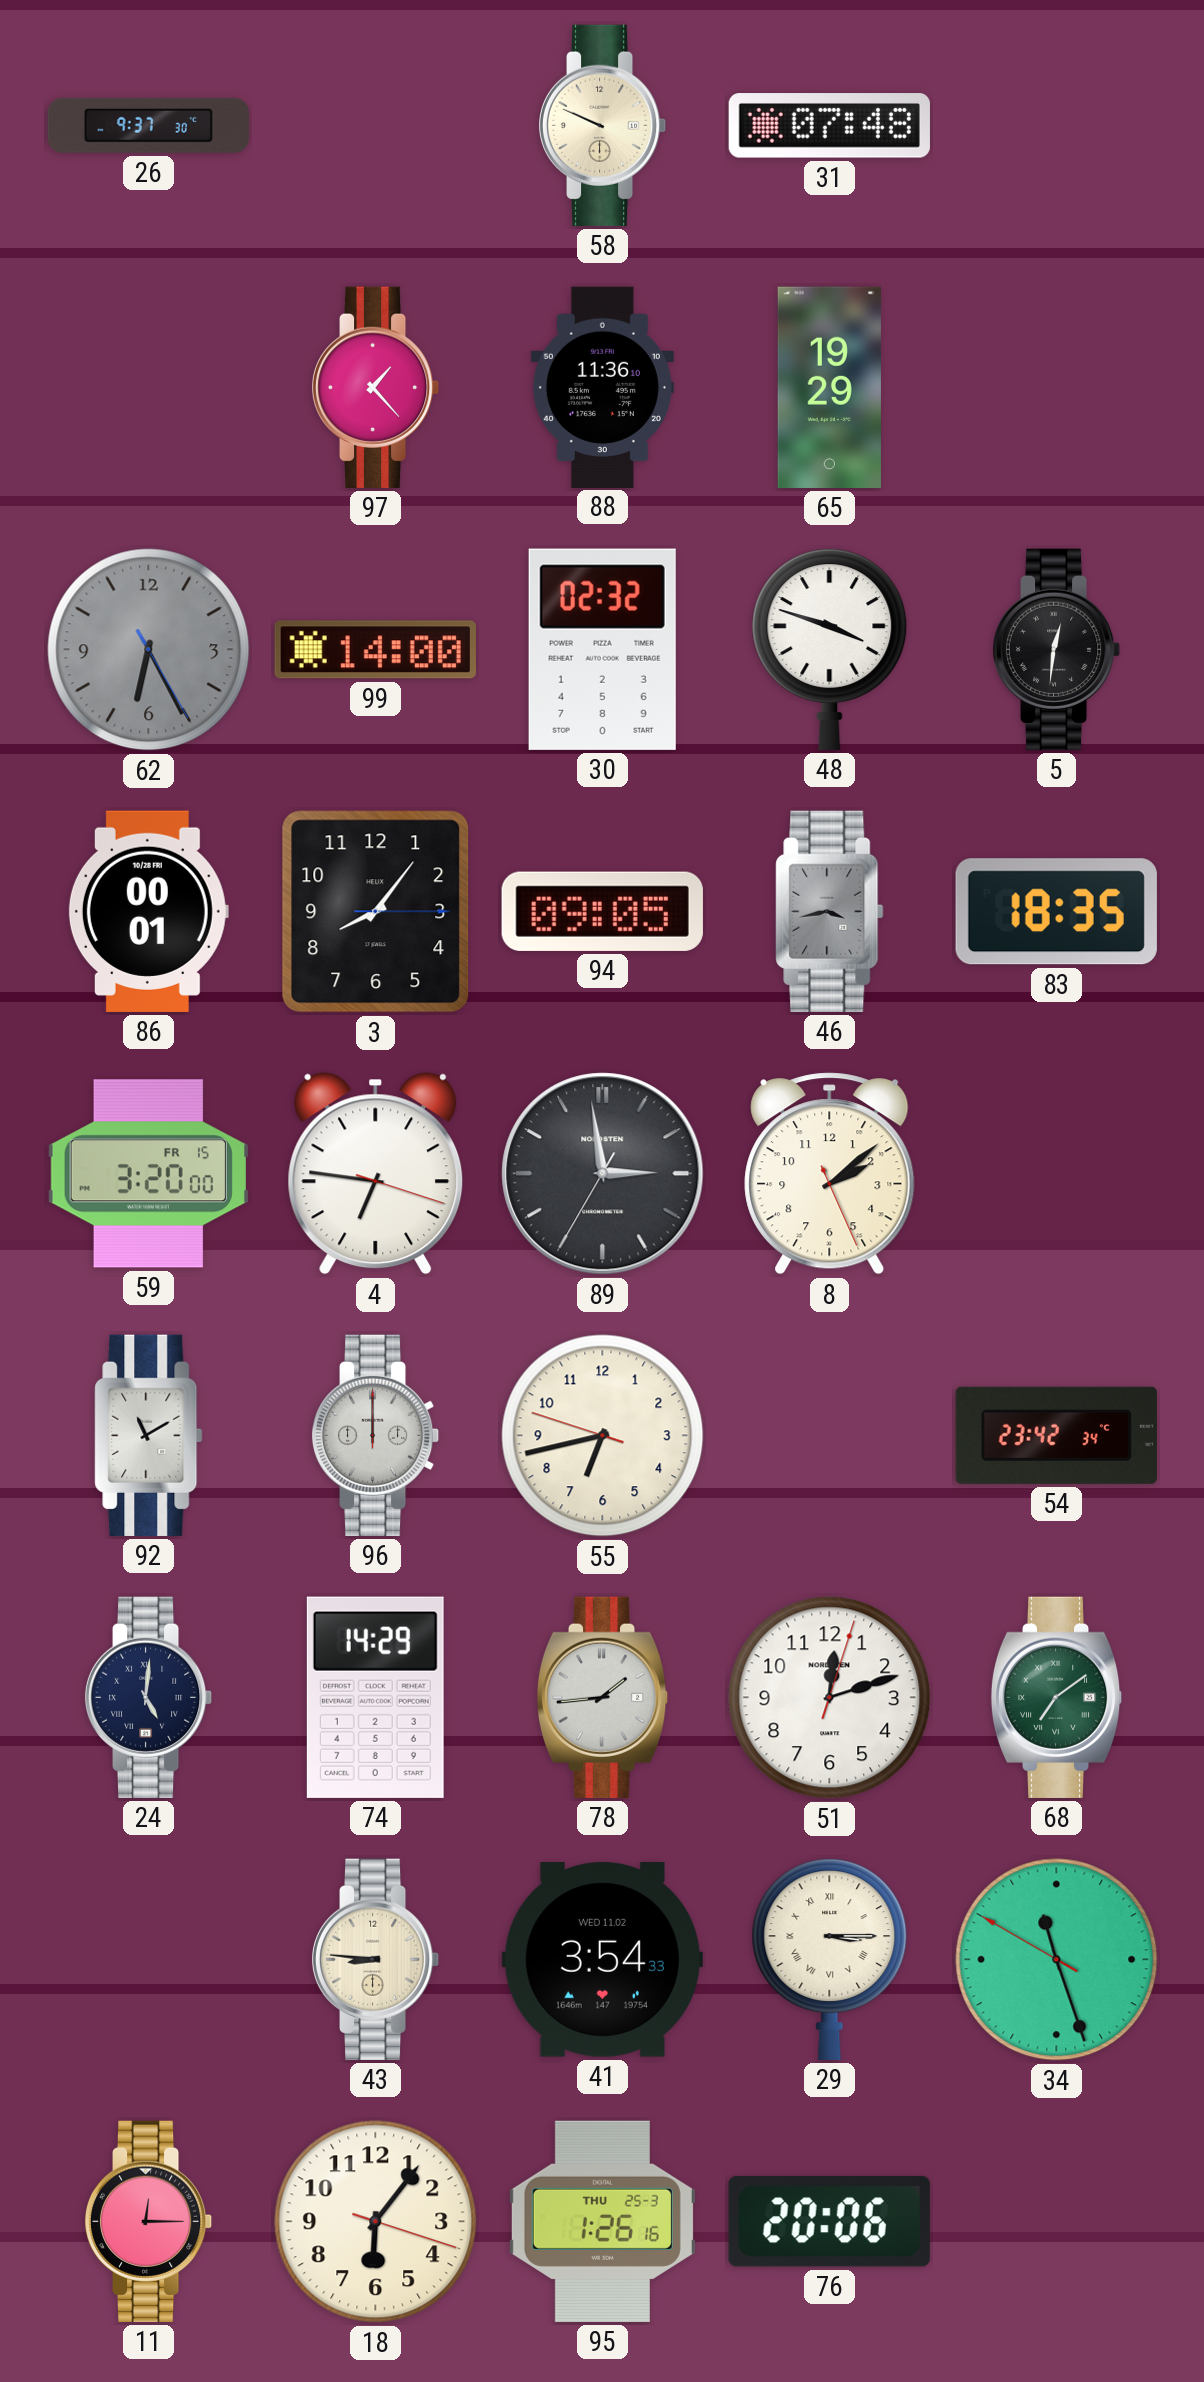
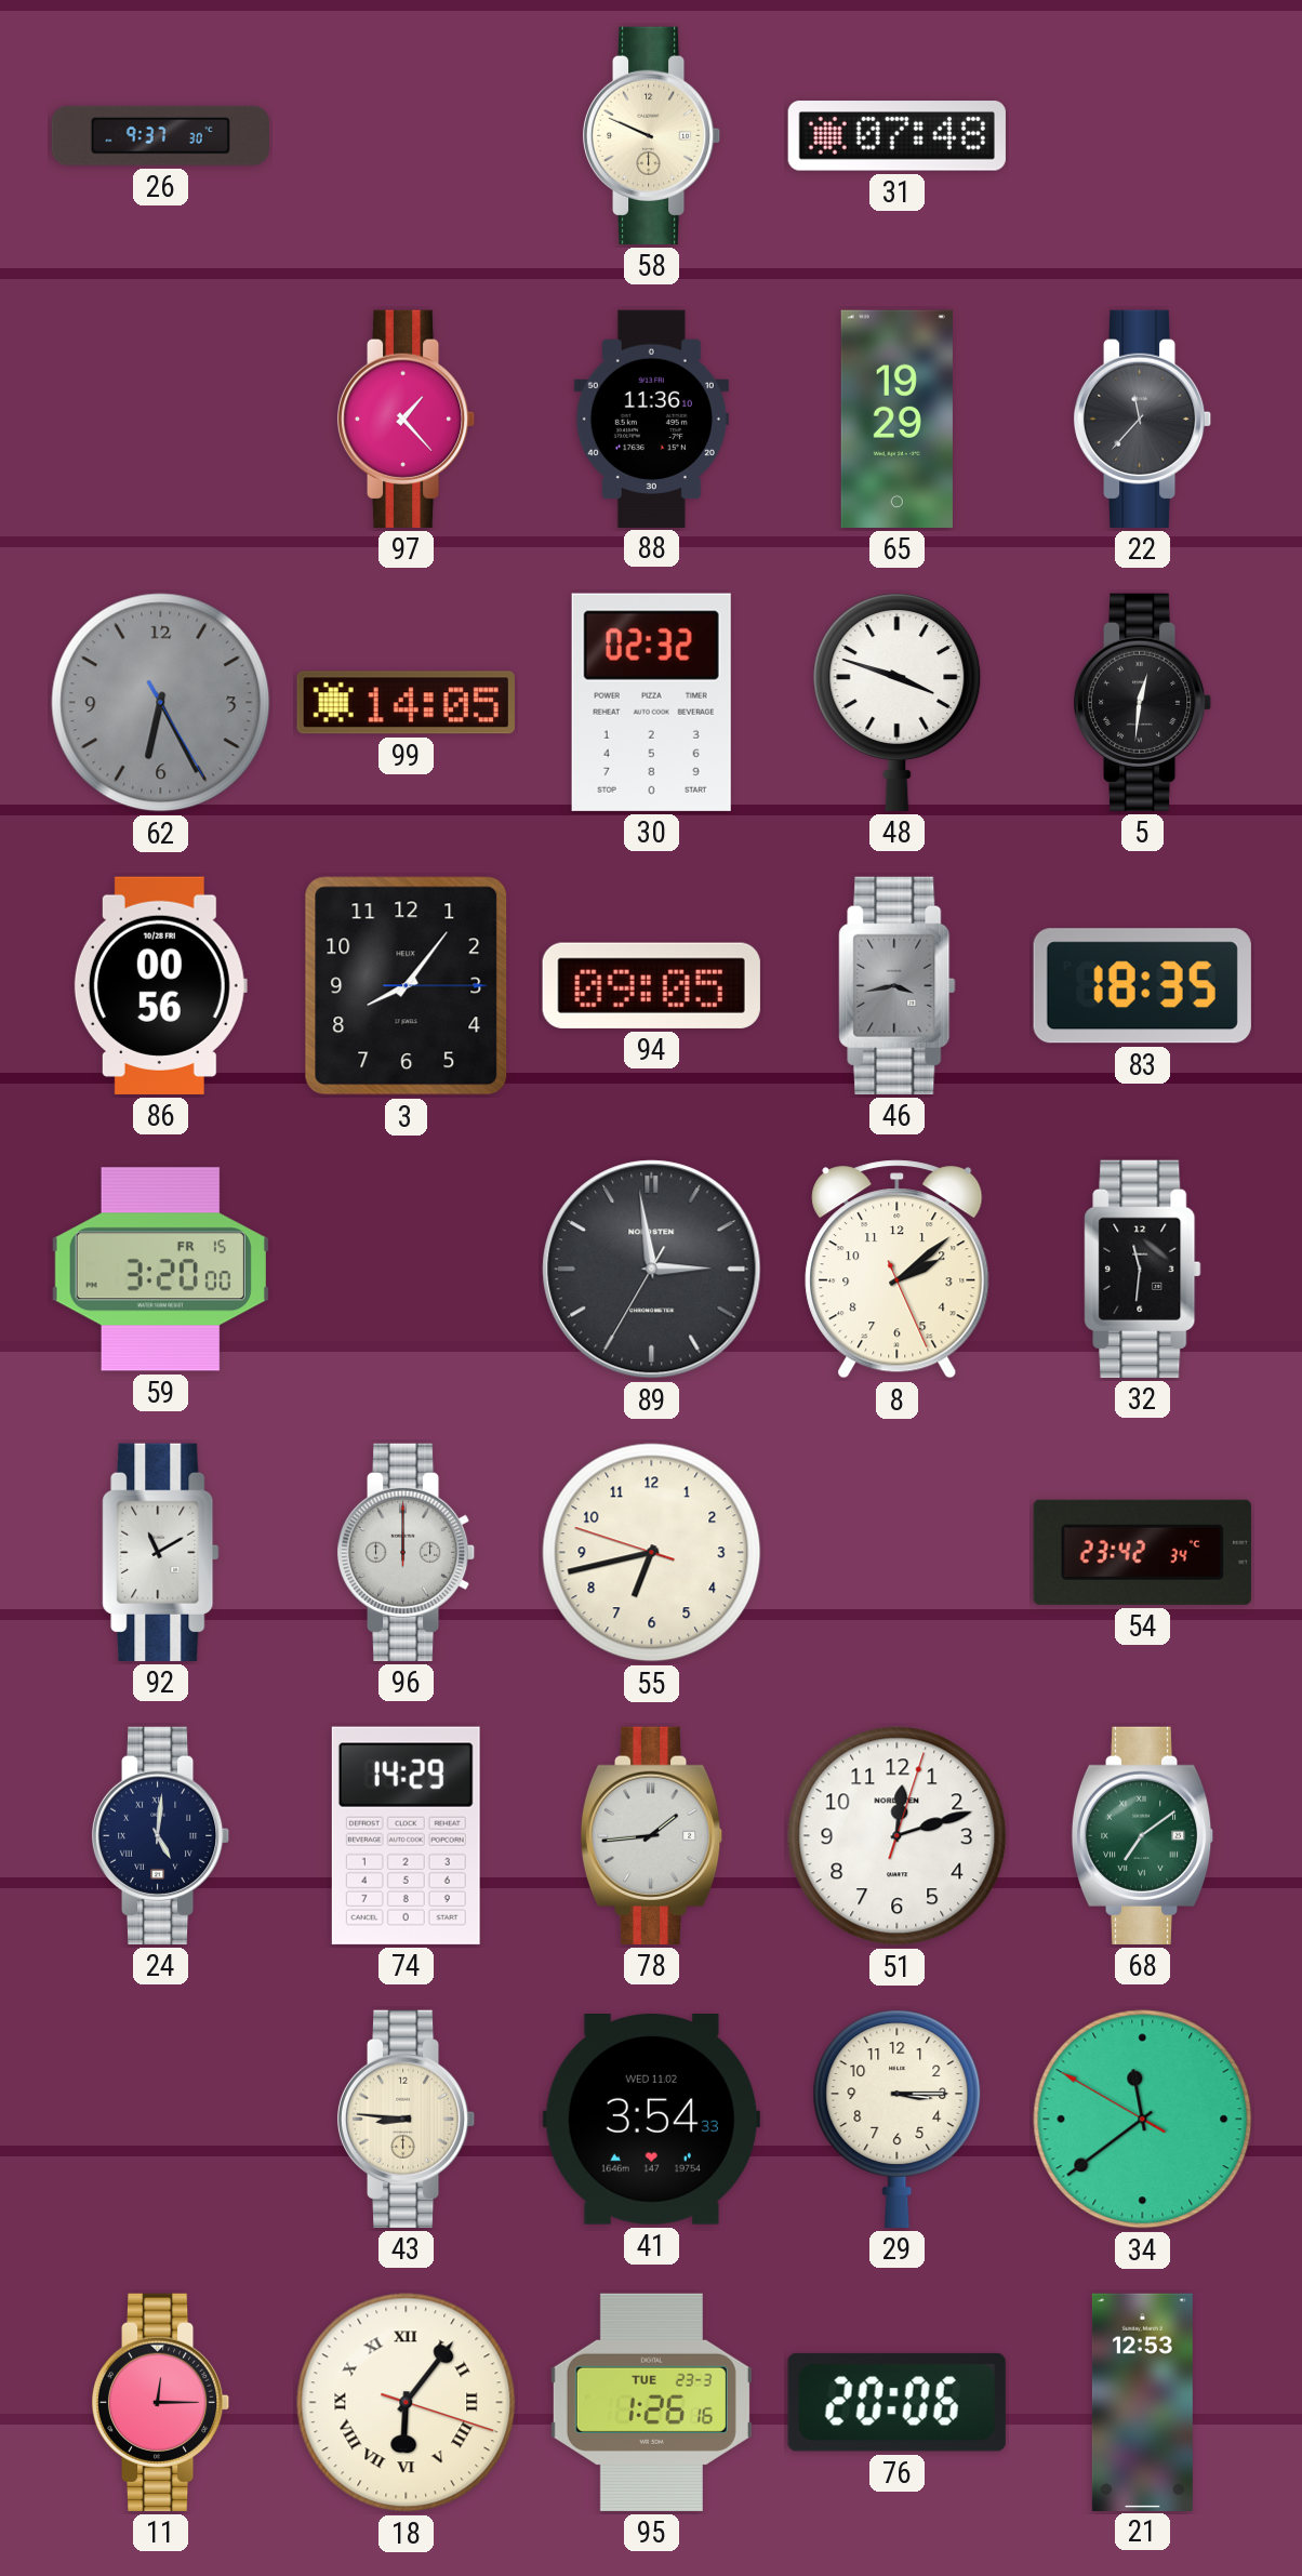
22: none -> 11:37 (1143, 419)
99: 14:00 -> 14:05 (406, 703)
86: 00:01 -> 00:56 (160, 985)
4: 6:46 -> none (376, 1174)
32: none -> 11:31 (1143, 1269)
29 numerals: Roman -> Arabic (898, 2119)
34: 11:26 -> 11:38 (1143, 2120)
18 numerals: Arabic -> Roman (407, 2403)
95 date: THU 25-3 -> TUE 23-3 (651, 2402)
21: none -> 12:53 (1142, 2402)
